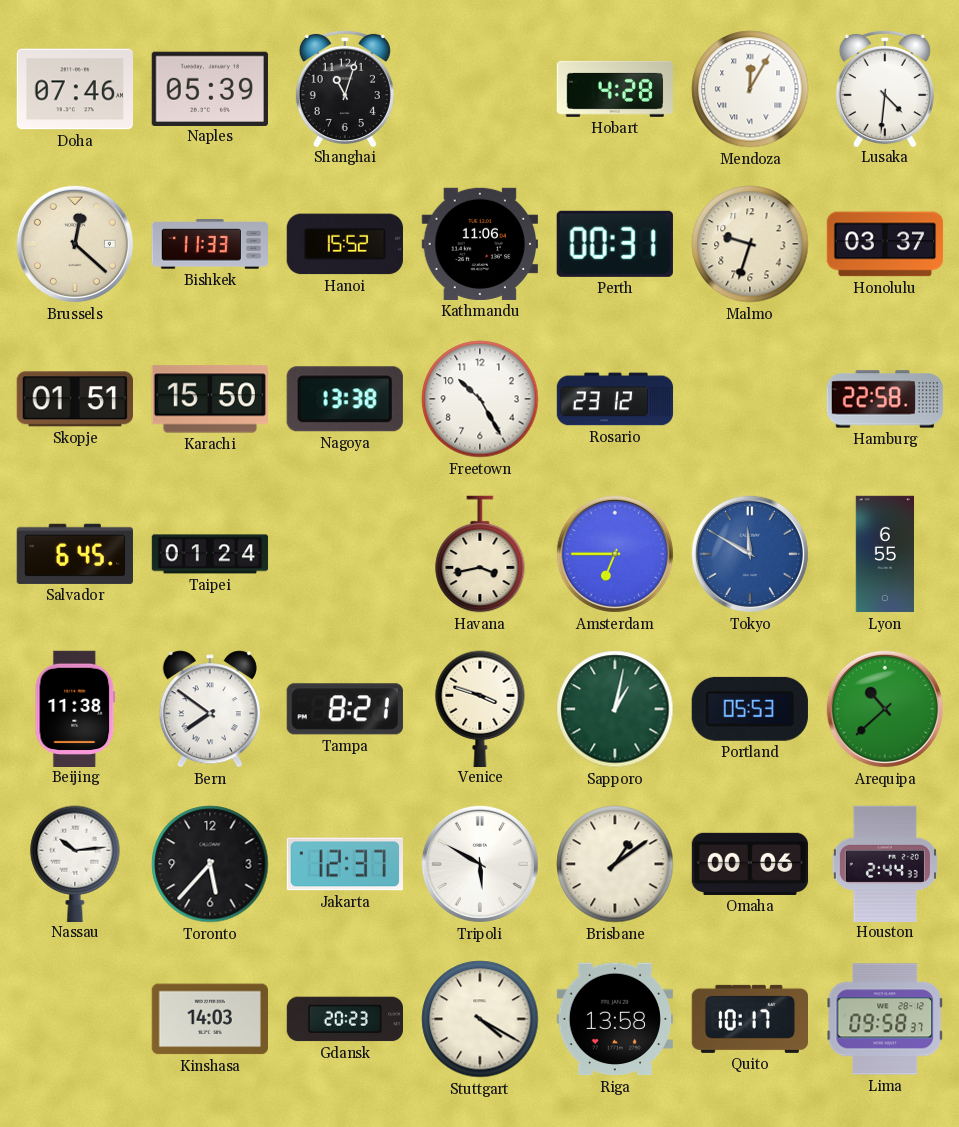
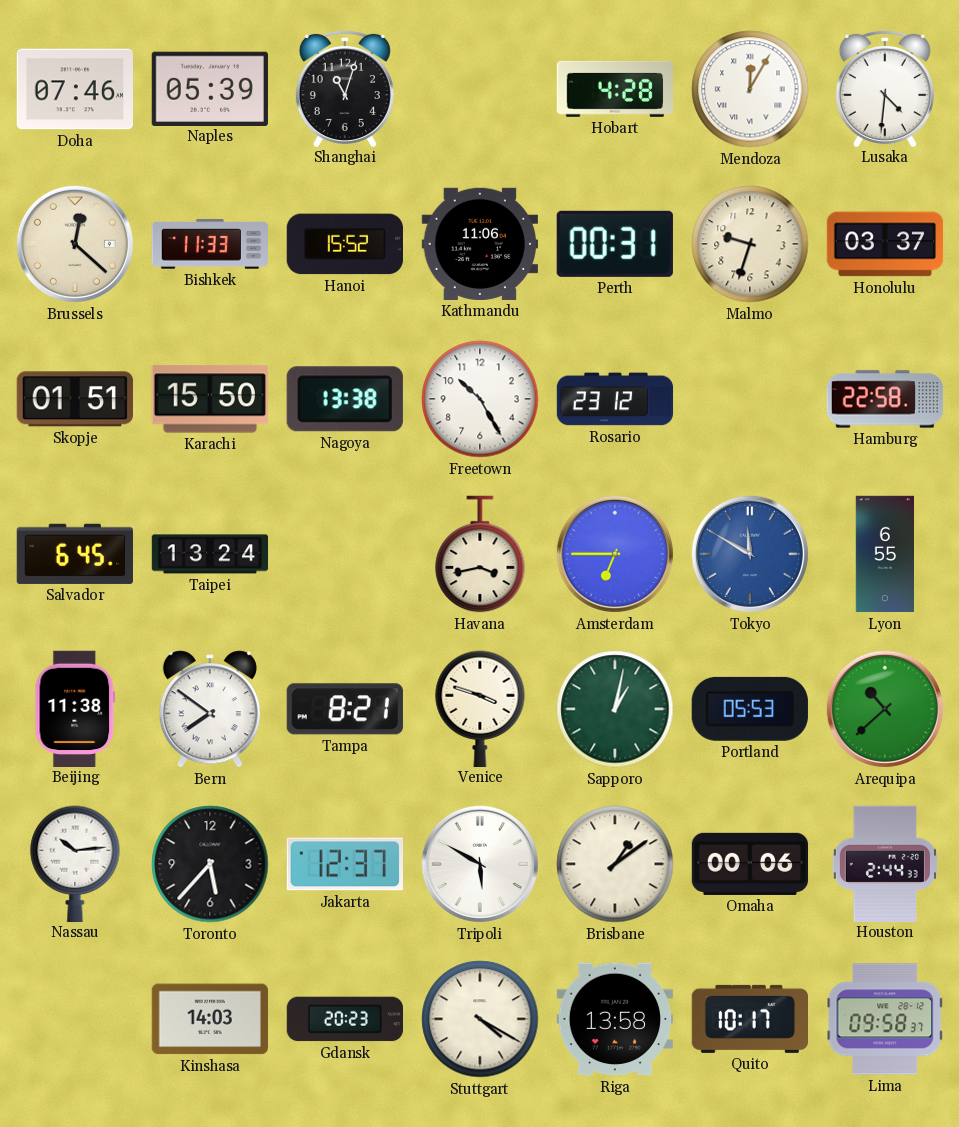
Taipei: 01:24 -> 13:24 (210, 554)
